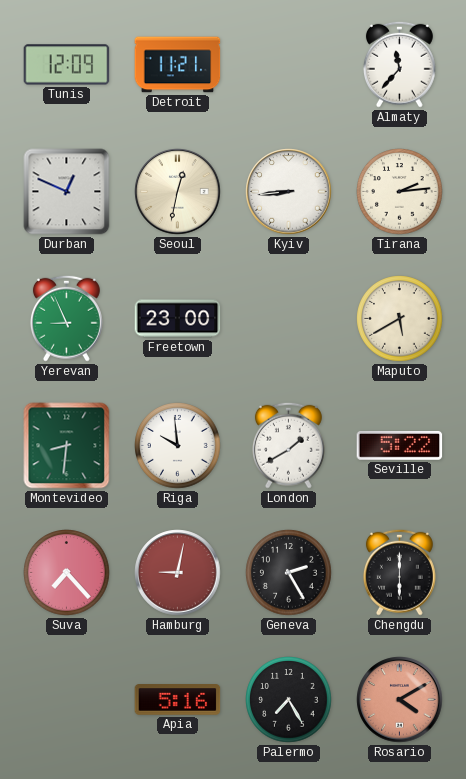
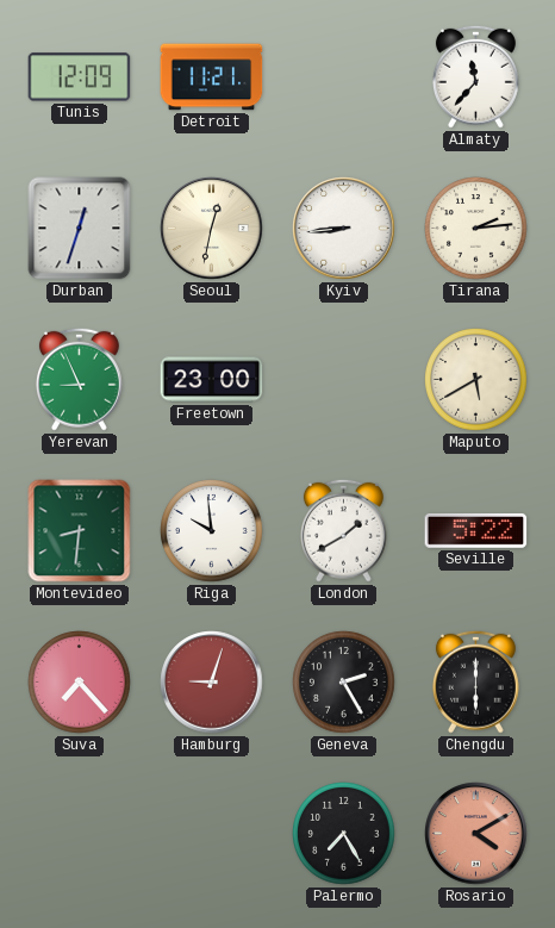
Durban: 12:49 -> 12:33 (80, 229)
Hamburg: 9:02 -> 9:03 (212, 683)
Apia: 5:16 -> none (178, 700)
